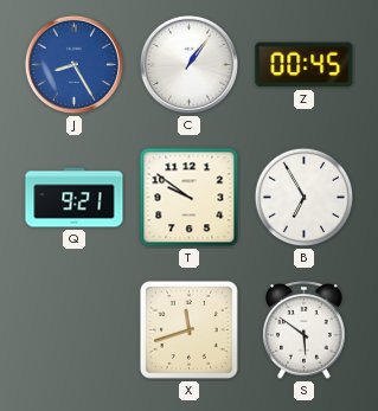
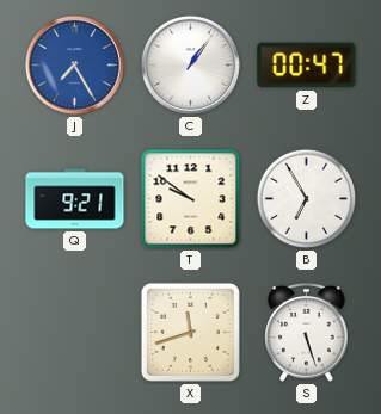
J: 8:25 -> 7:25 (74, 64)
Z: 00:45 -> 00:47 (307, 66)
S: 5:51 -> 5:27 (307, 333)
